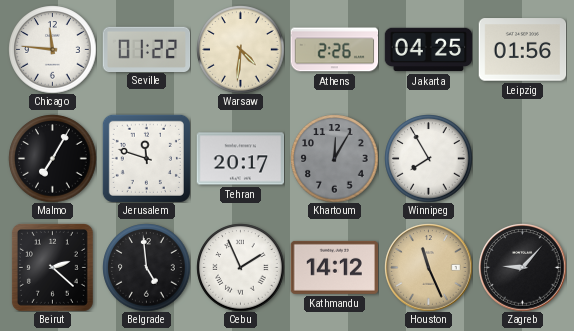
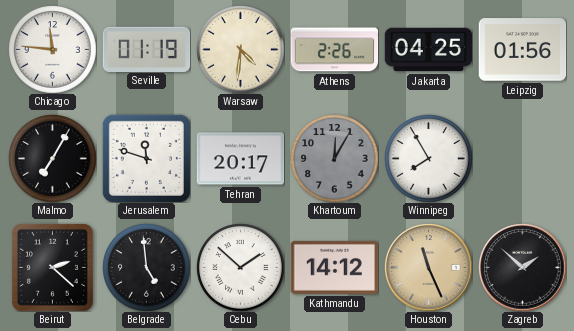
Seville: 01:22 -> 01:19 (146, 49)
Cebu: 1:56 -> 1:52 (240, 267)
Zagreb: 9:07 -> 1:52 (522, 267)
